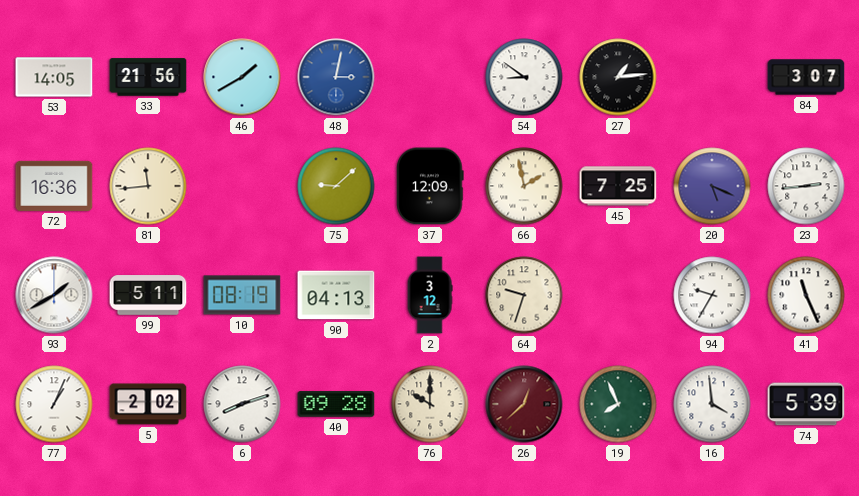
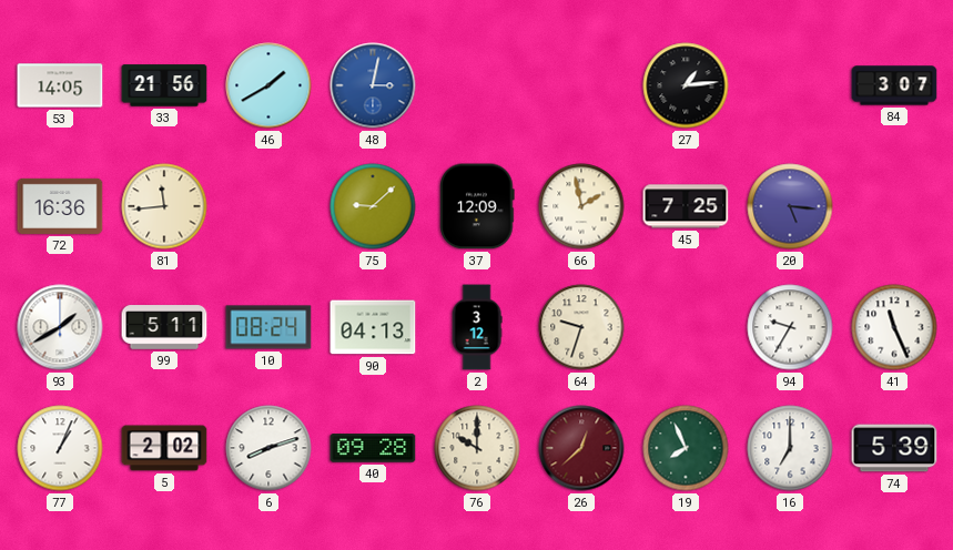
54: 8:51 -> none (524, 77)
20: 5:19 -> 5:16 (790, 206)
23: 2:44 -> none (806, 186)
10: 08:19 -> 08:24 (268, 327)
16: 3:59 -> 7:00 (790, 448)
